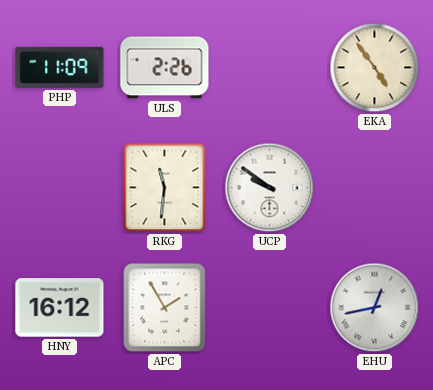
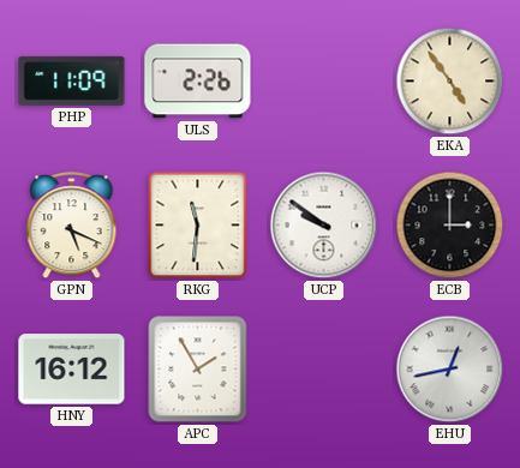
GPN: none -> 5:19 (72, 226)
ECB: none -> 3:00 (450, 226)
